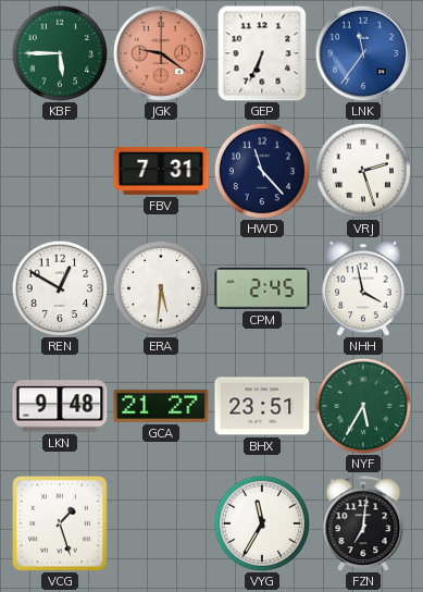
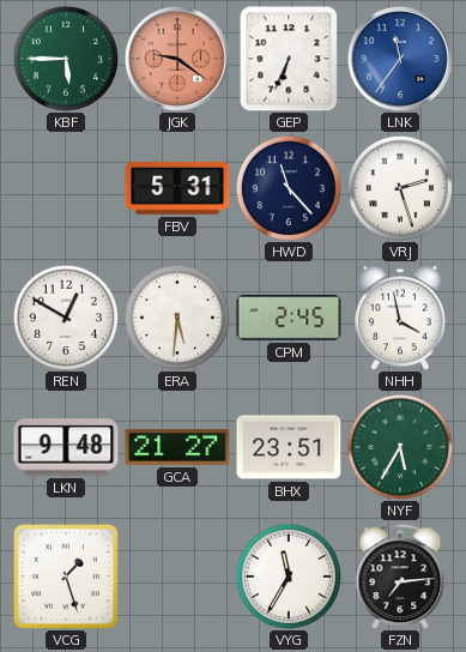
FBV: 7:31 -> 5:31 (177, 188)
FZN: 7:01 -> 7:14 (400, 576)
